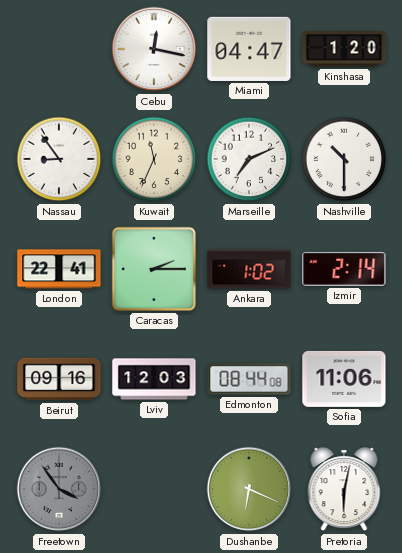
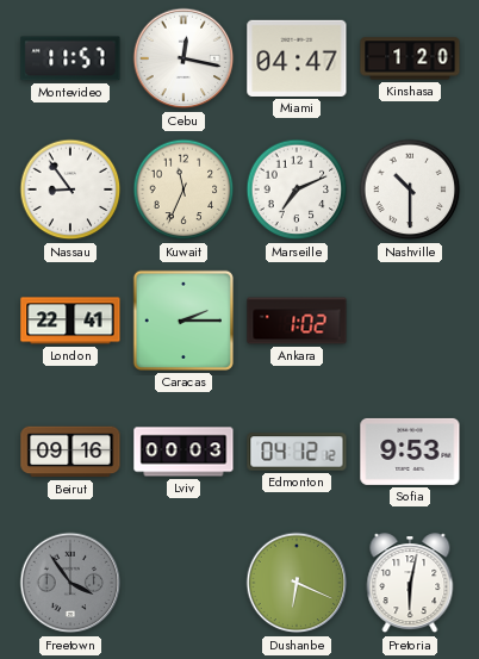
Montevideo: none -> 11:57 (70, 58)
Izmir: 2:14 -> none (344, 269)
Lviv: 12:03 -> 00:03 (183, 452)
Edmonton: 08:44 -> 04:12 (297, 452)
Sofia: 11:06 -> 9:53 (410, 452)
